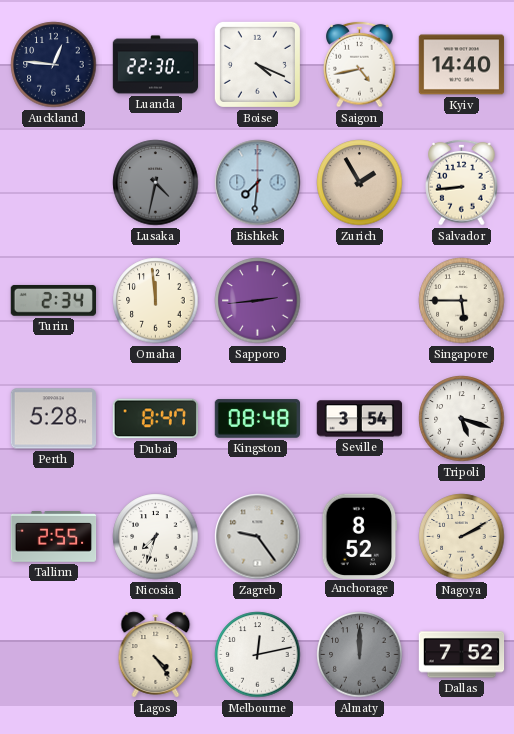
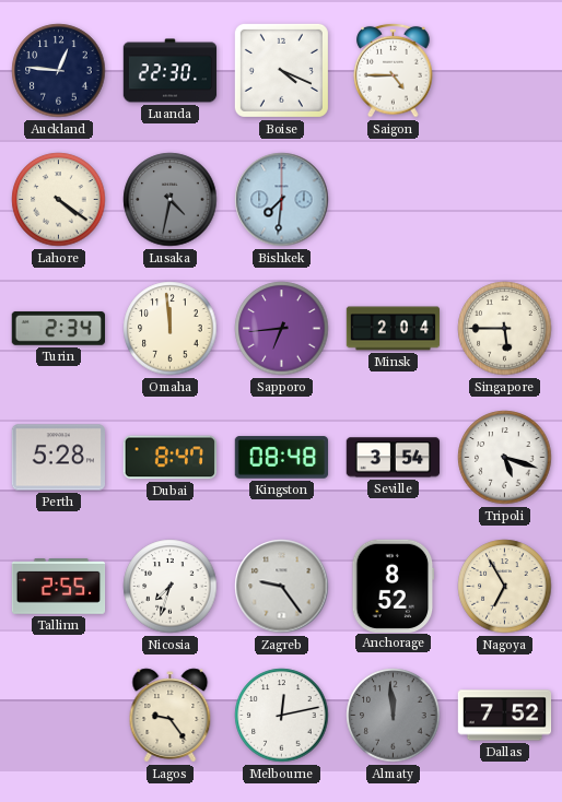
Saigon: 4:43 -> 4:45 (394, 70)
Kyiv: 14:40 -> none (462, 65)
Lahore: none -> 4:21 (59, 200)
Zurich: 1:55 -> none (360, 183)
Salvador: 8:44 -> none (462, 182)
Sapporo: 2:44 -> 6:44 (282, 329)
Minsk: none -> 2:04 (394, 329)
Nagoya: 2:10 -> 6:55 (505, 587)
Lagos: 4:24 -> 9:24 (171, 716)
Almaty: 12:00 -> 11:59 (394, 716)
